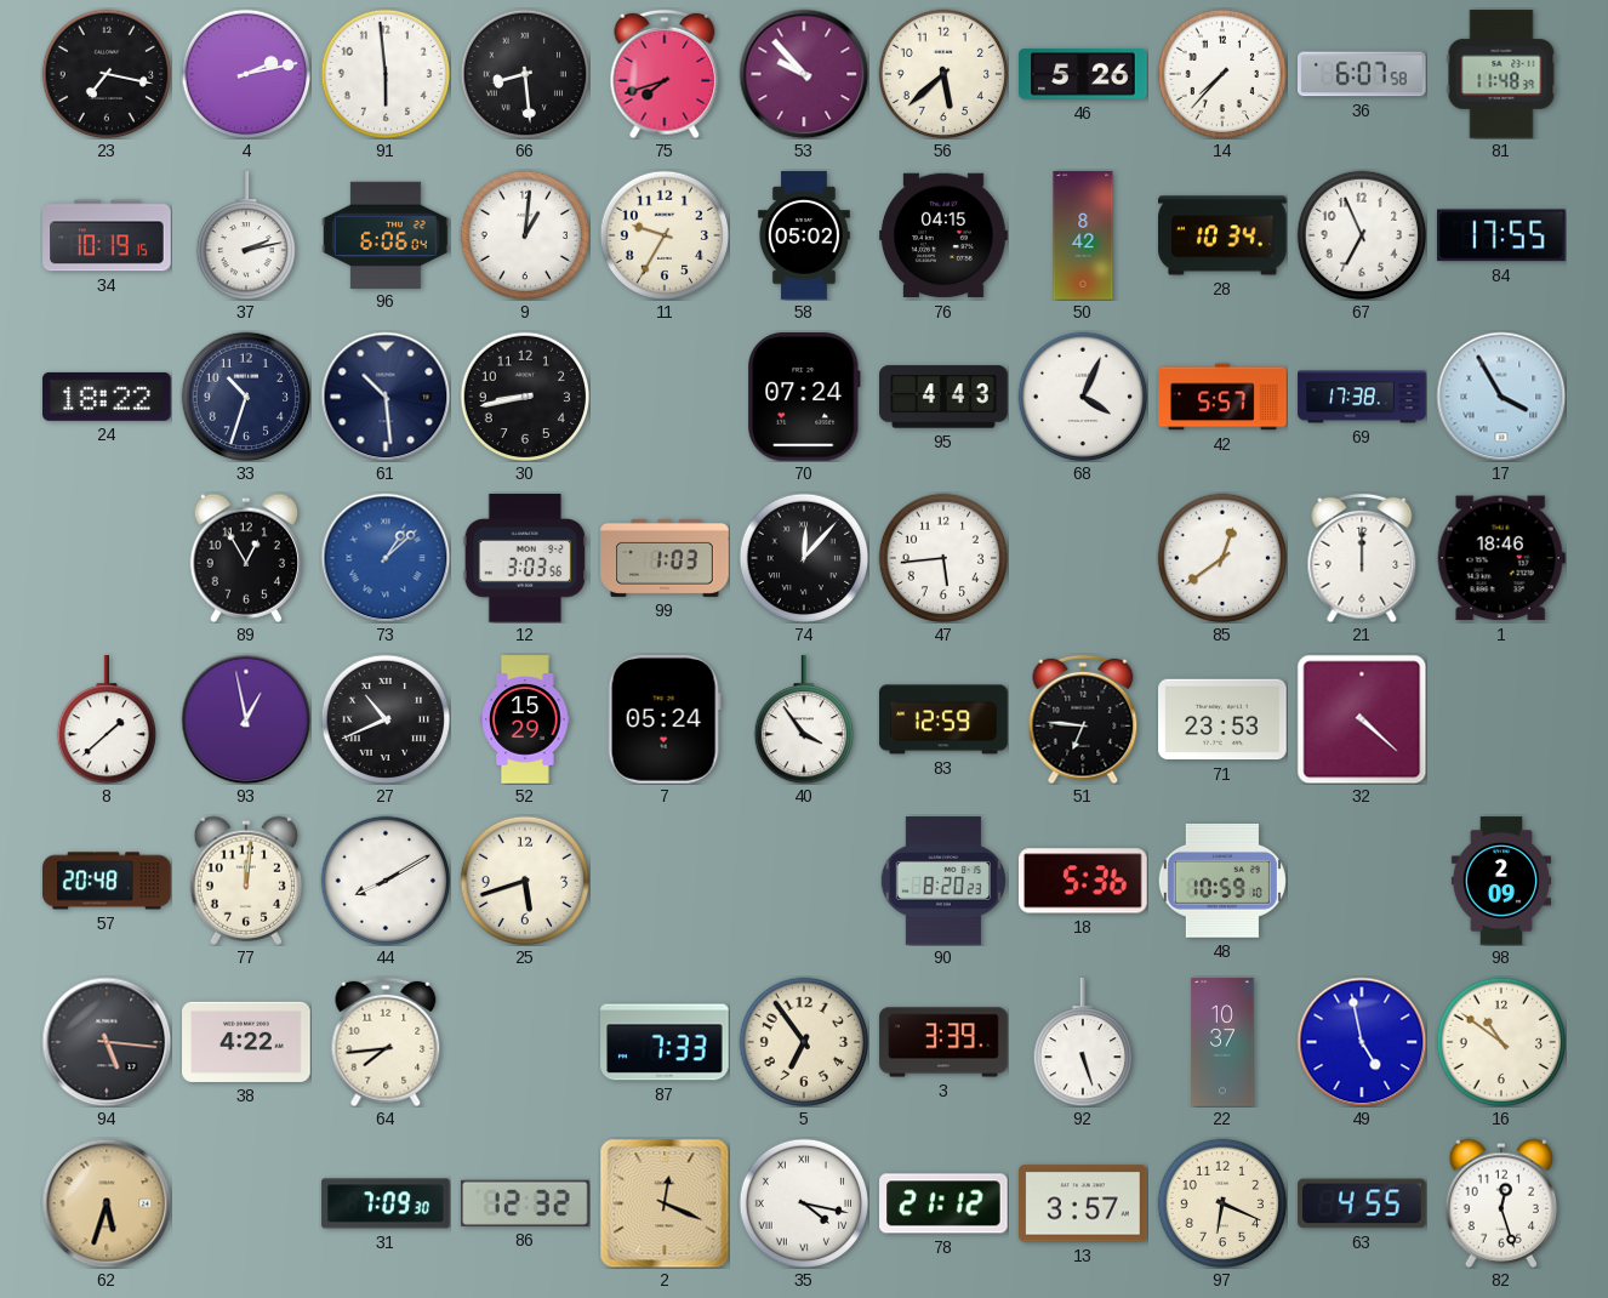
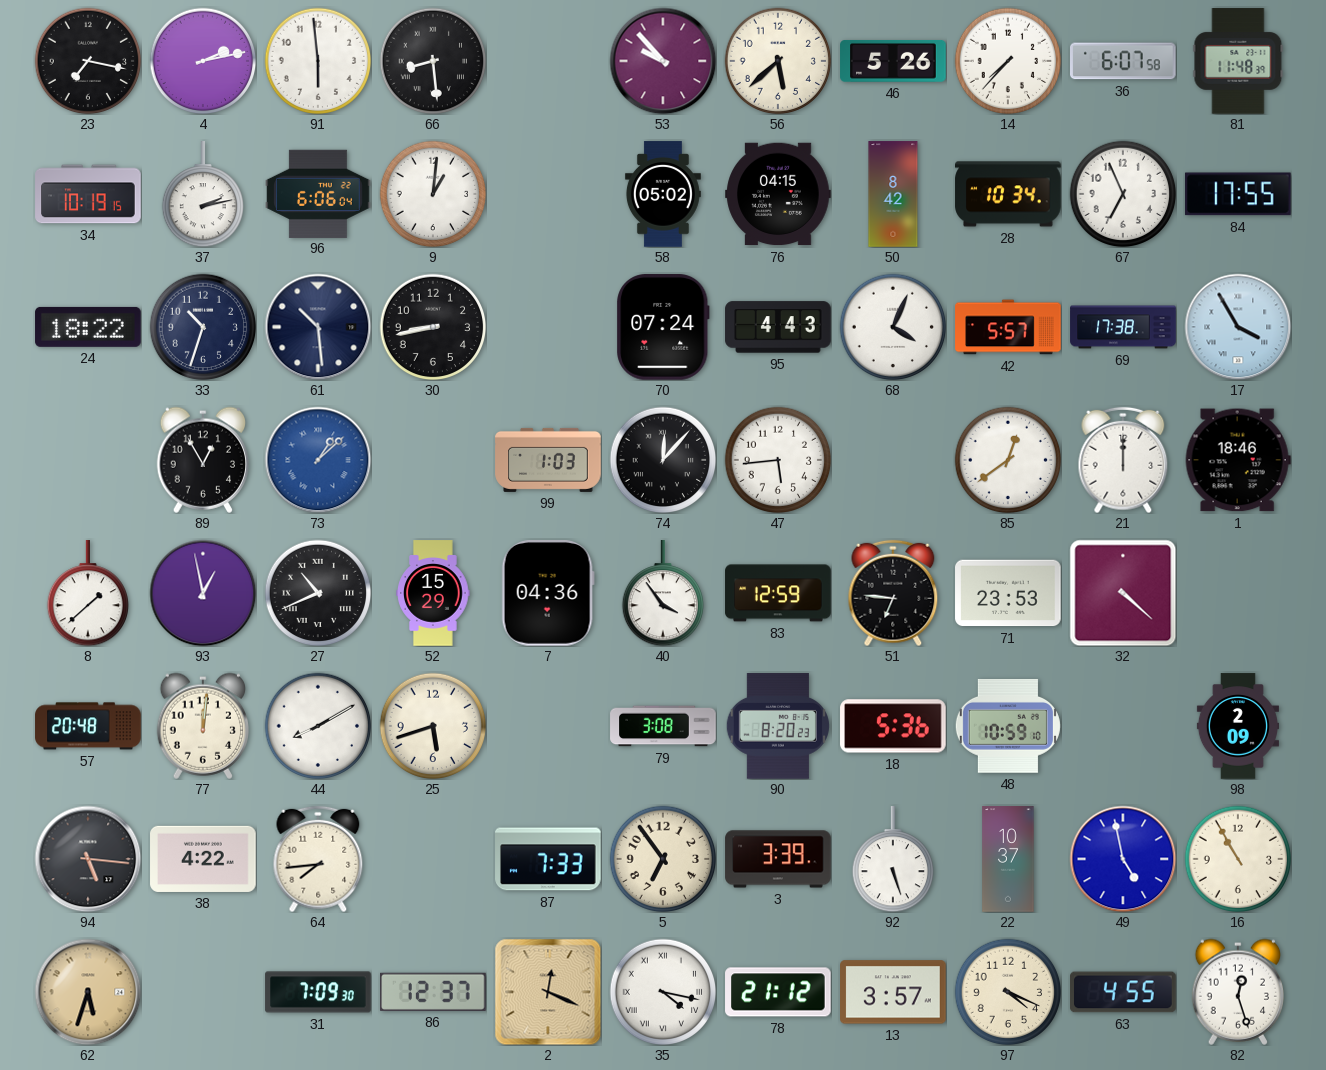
75: 7:42 -> none (665, 74)
11: 9:35 -> none (665, 235)
12: 3:03 -> none (525, 558)
7: 05:24 -> 04:36 (548, 594)
79: none -> 3:08 (663, 726)
16: 10:51 -> 10:55 (1238, 859)
86: 12:32 -> 12:37 (434, 992)
97: 6:19 -> 4:19 (1008, 992)
